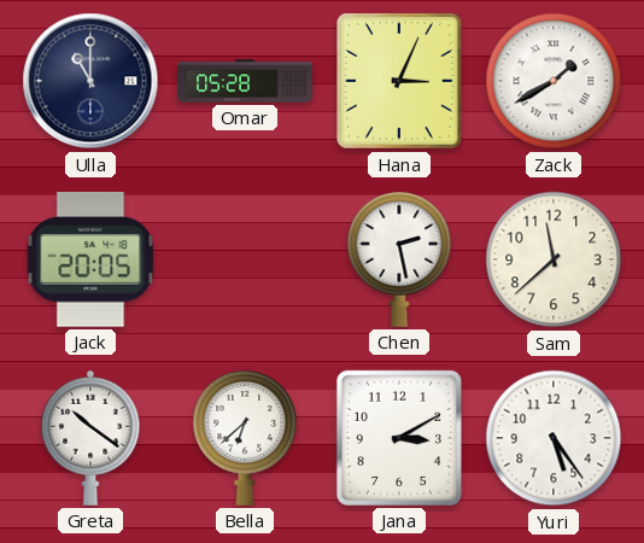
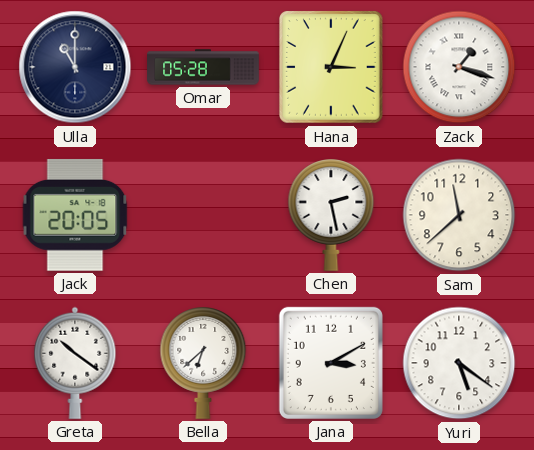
Zack: 1:40 -> 1:18 (459, 67)
Yuri: 5:24 -> 5:21 (459, 363)
